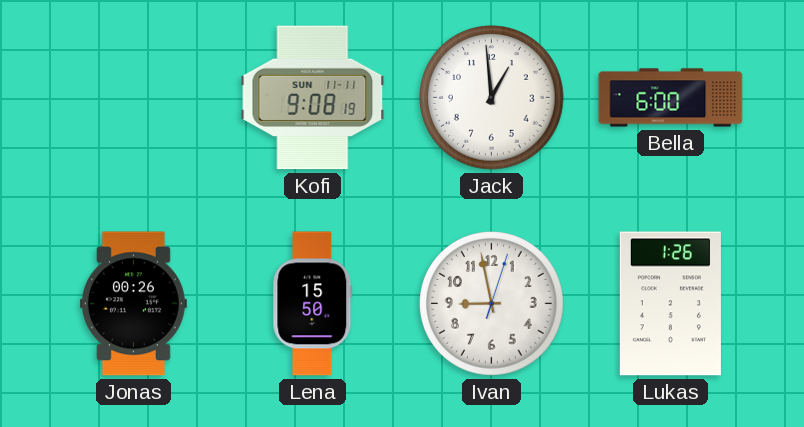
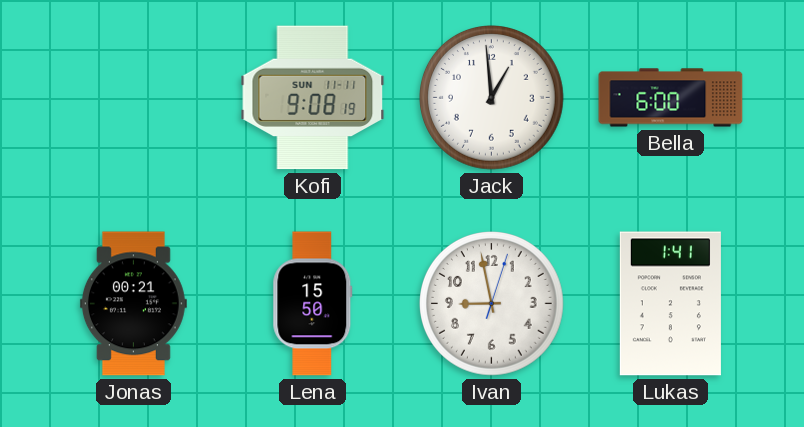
Jonas: 00:26 -> 00:21 (133, 304)
Lukas: 1:26 -> 1:41 (670, 304)
